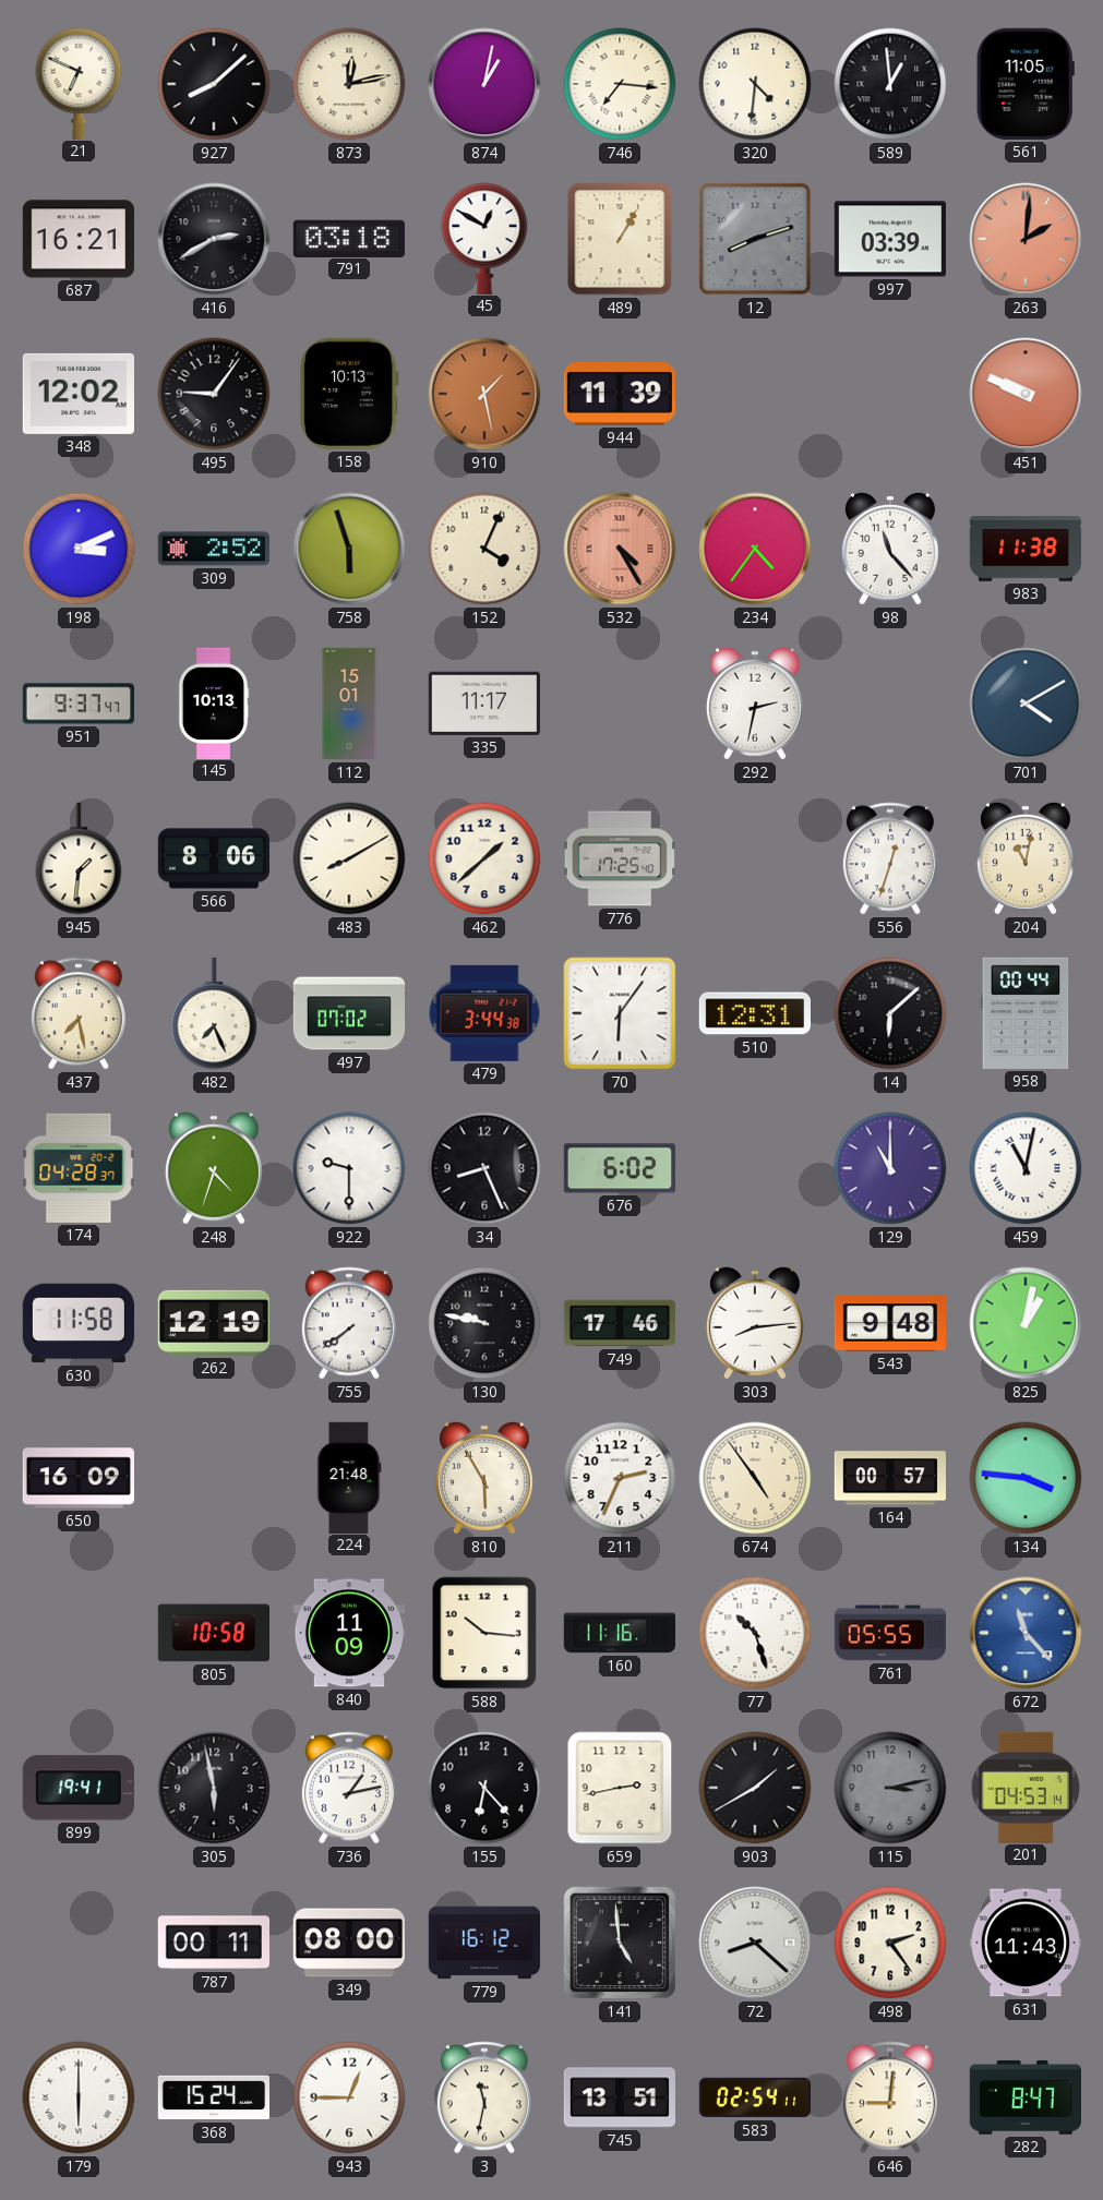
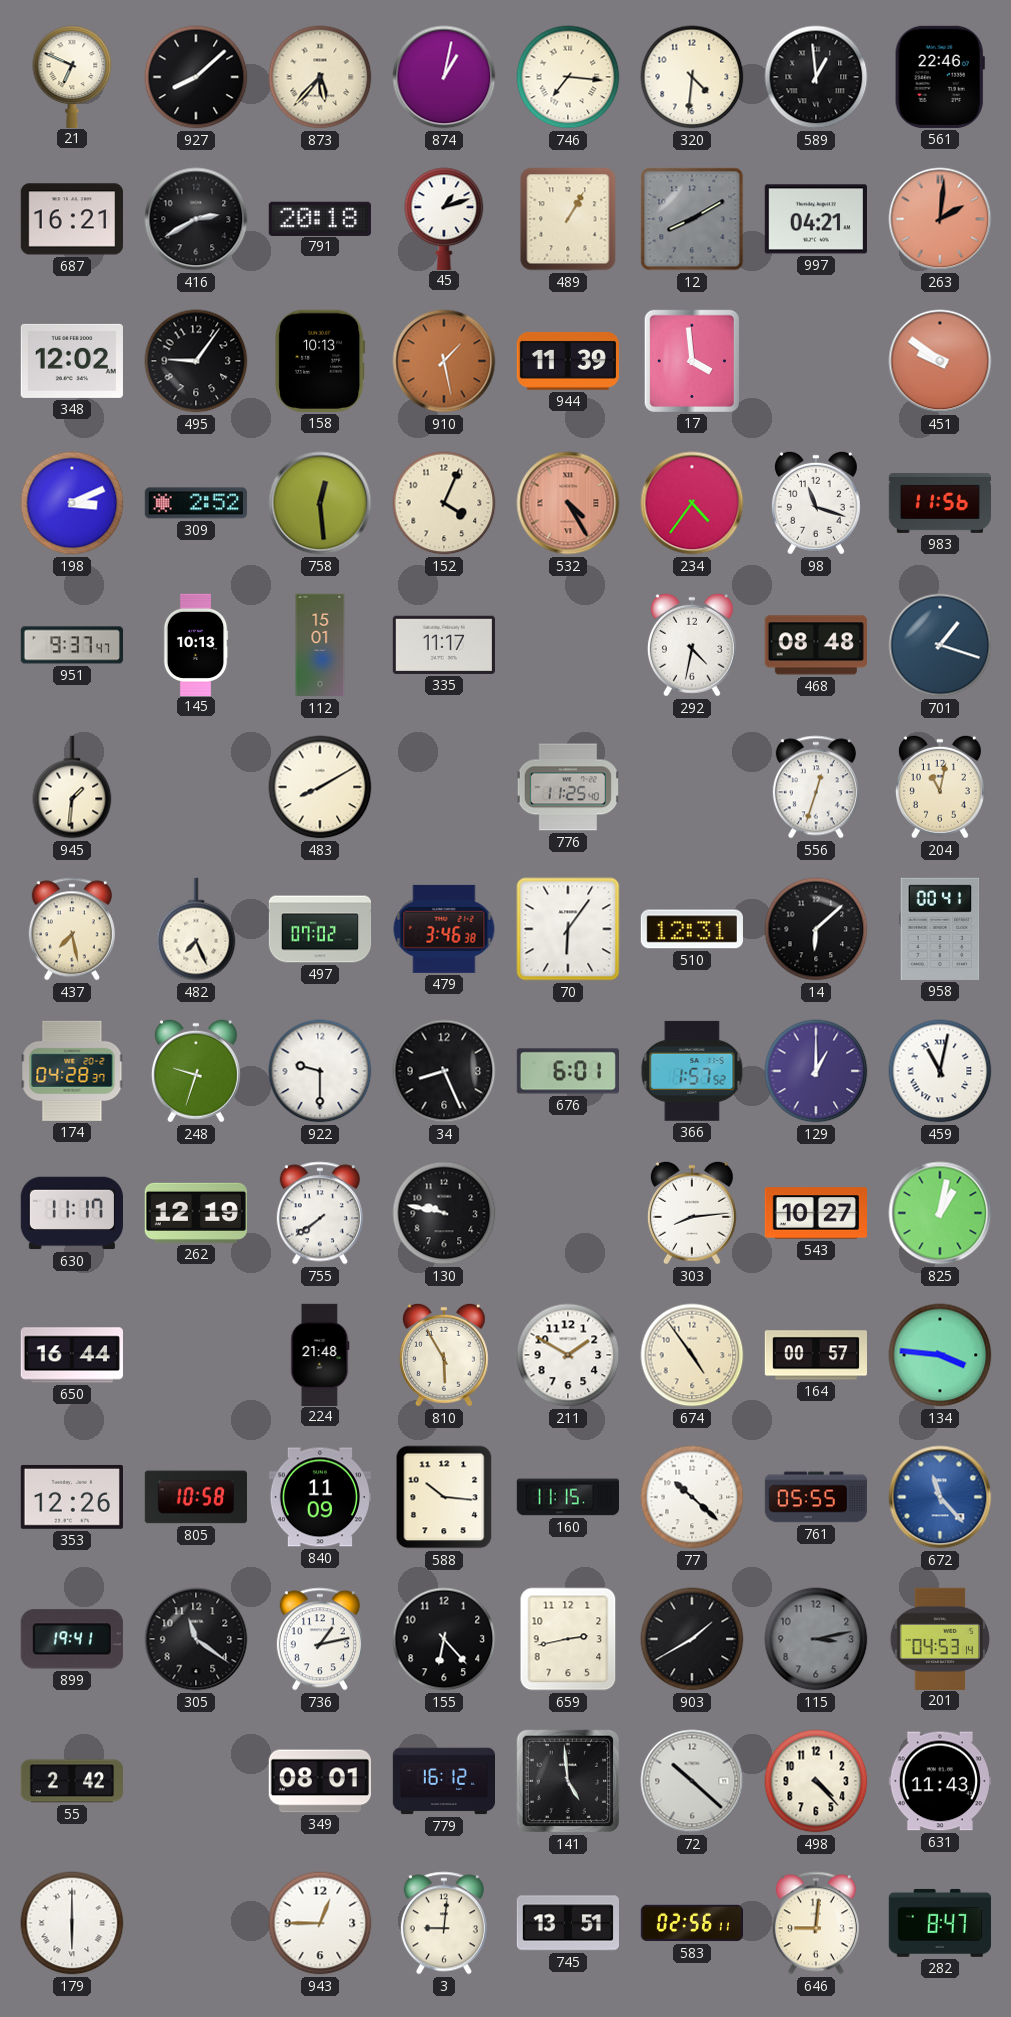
873: 12:13 -> 5:37 (320, 77)
561: 11:05 -> 22:46 (940, 77)
791: 03:18 -> 20:18 (320, 218)
45: 12:50 -> 1:12 (444, 218)
12: 8:12 -> 8:10 (692, 219)
997: 03:39 -> 04:21 (816, 219)
17: none -> 3:59 (692, 361)
451: 9:49 -> 9:51 (940, 361)
758: 5:57 -> 12:29 (320, 503)
98: 11:23 -> 11:18 (816, 503)
983: 11:38 -> 11:56 (939, 503)
292: 2:32 -> 4:32 (692, 645)
468: none -> 08:48 (816, 645)
701: 4:10 -> 1:18 (940, 645)
566: 8:06 -> none (213, 858)
462: 1:38 -> none (484, 858)
776: 17:25 -> 11:25 (568, 787)
479: 3:44 -> 3:46 (444, 929)
958: 00:44 -> 00:41 (940, 929)
248: 4:33 -> 9:33 (196, 1071)
676: 6:02 -> 6:01 (567, 1071)
366: none -> 1:57 (692, 1071)
129: 11:00 -> 1:00 (816, 1071)
630: 11:58 -> 11:17 (71, 1213)
749: 17:46 -> none (619, 1323)
543: 9:48 -> 10:27 (815, 1213)
650: 16:09 -> 16:44 (72, 1355)
211: 2:34 -> 1:50 (568, 1355)
353: none -> 12:26 (72, 1497)
160: 11:16 -> 11:15 (567, 1497)
77: 10:27 -> 10:22 (692, 1497)
305: 5:58 -> 11:21 (196, 1639)
55: none -> 2:42 (71, 1781)
787: 00:11 -> none (213, 1943)
349: 08:00 -> 08:01 (320, 1781)
72: 8:22 -> 10:22 (692, 1781)
498: 2:24 -> 4:23 (816, 1781)
368: 15:24 -> none (213, 2097)
3: 11:32 -> 9:01 (444, 1923)
583: 02:54 -> 02:56 (691, 1923)
